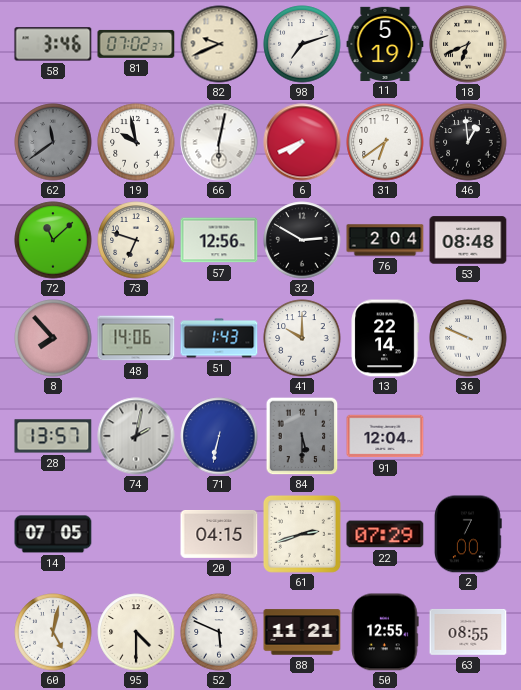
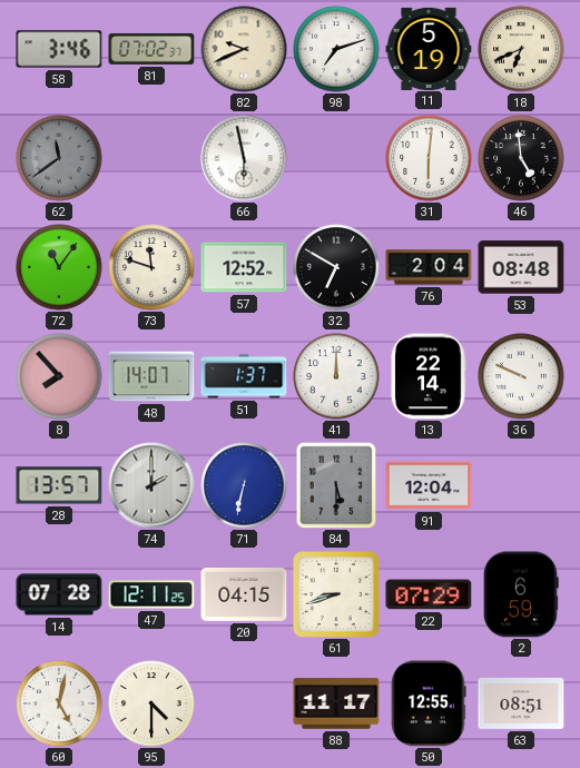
19: 9:58 -> none (136, 142)
66: 6:02 -> 5:58 (244, 158)
6: 7:41 -> none (302, 142)
31: 6:39 -> 6:01 (429, 158)
46: 12:59 -> 4:59 (521, 158)
72: 11:08 -> 11:06 (59, 267)
73: 6:48 -> 11:48 (151, 267)
57: 12:56 -> 12:52 (244, 267)
32: 2:50 -> 6:50 (336, 267)
48: 14:06 -> 14:07 (151, 376)
51: 1:43 -> 1:37 (244, 376)
41: 10:00 -> 12:00 (336, 376)
74: 2:02 -> 2:00 (151, 485)
14: 07:05 -> 07:28 (59, 594)
47: none -> 12:11 (151, 594)
61: 2:42 -> 8:42 (336, 594)
2: 7:00 -> 6:59 (521, 594)
52: 5:49 -> none (219, 632)
88: 11:21 -> 11:17 (336, 703)
63: 08:55 -> 08:51 (521, 703)
